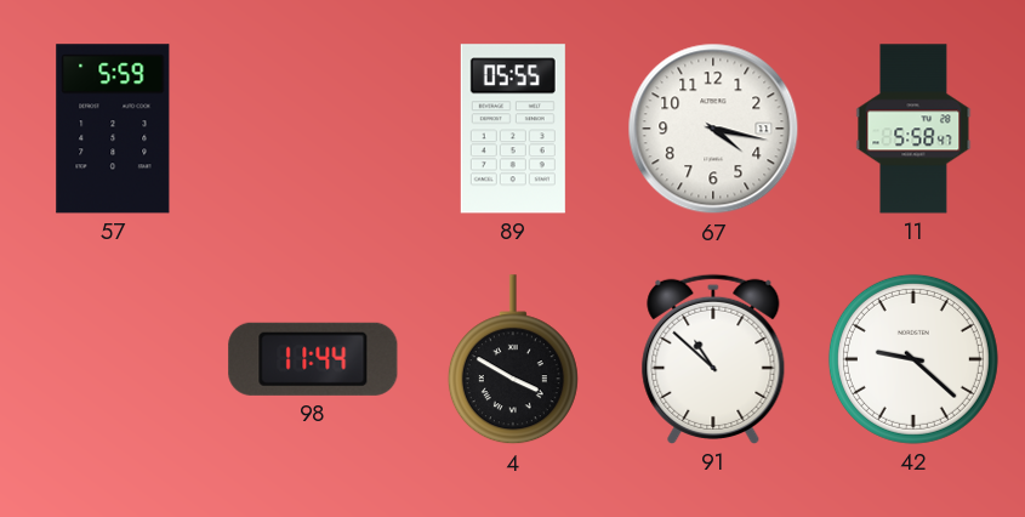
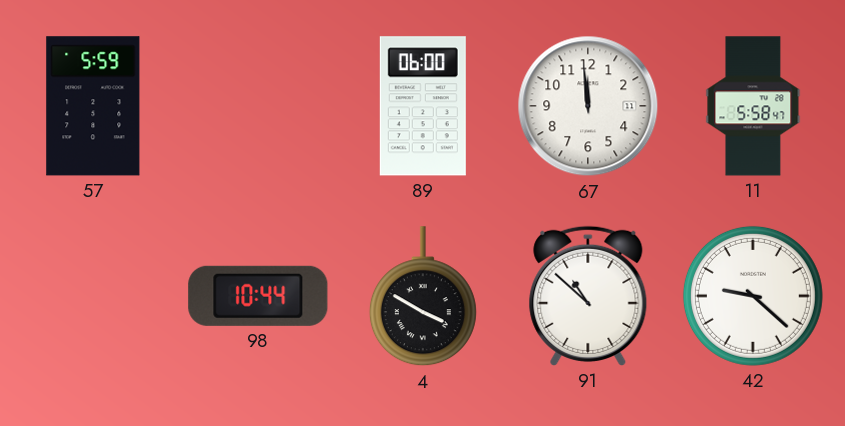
89: 05:55 -> 06:00 (423, 106)
67: 4:17 -> 11:59 (588, 106)
98: 11:44 -> 10:44 (258, 296)
